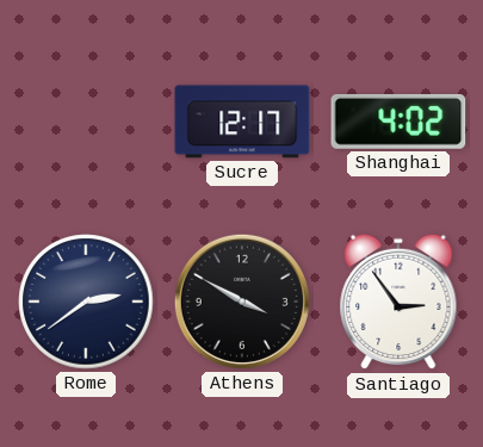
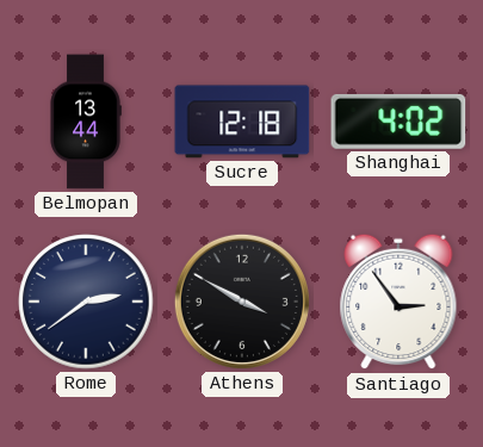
Belmopan: none -> 13:44 (86, 122)
Sucre: 12:17 -> 12:18 (242, 122)
